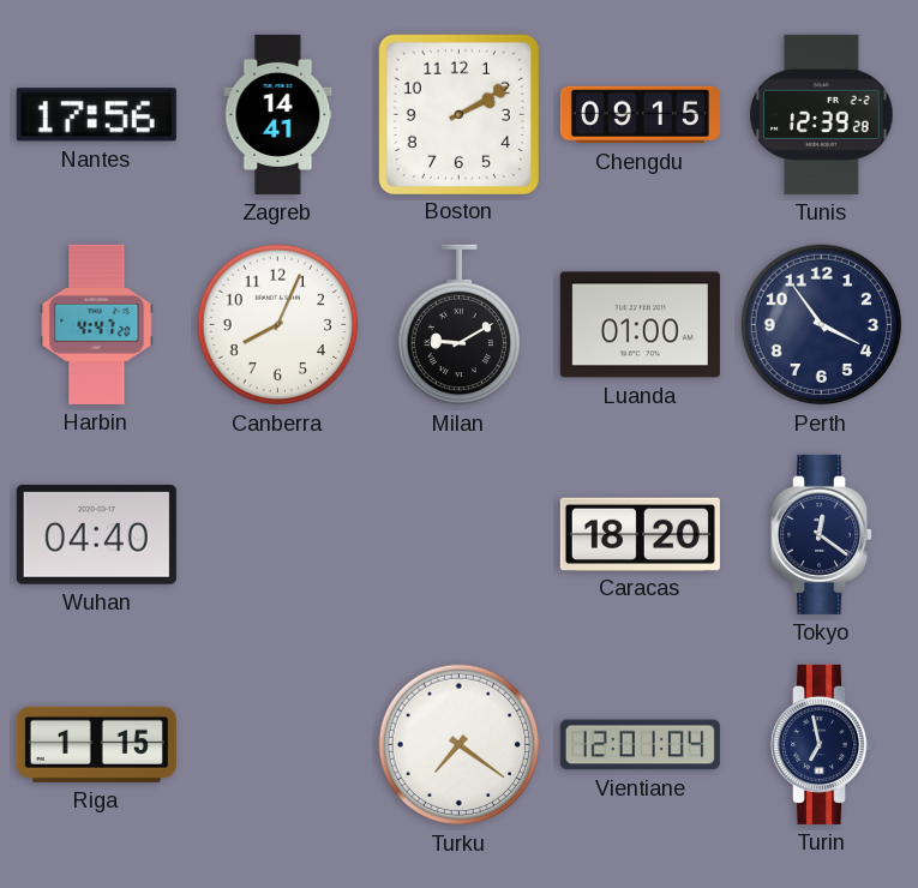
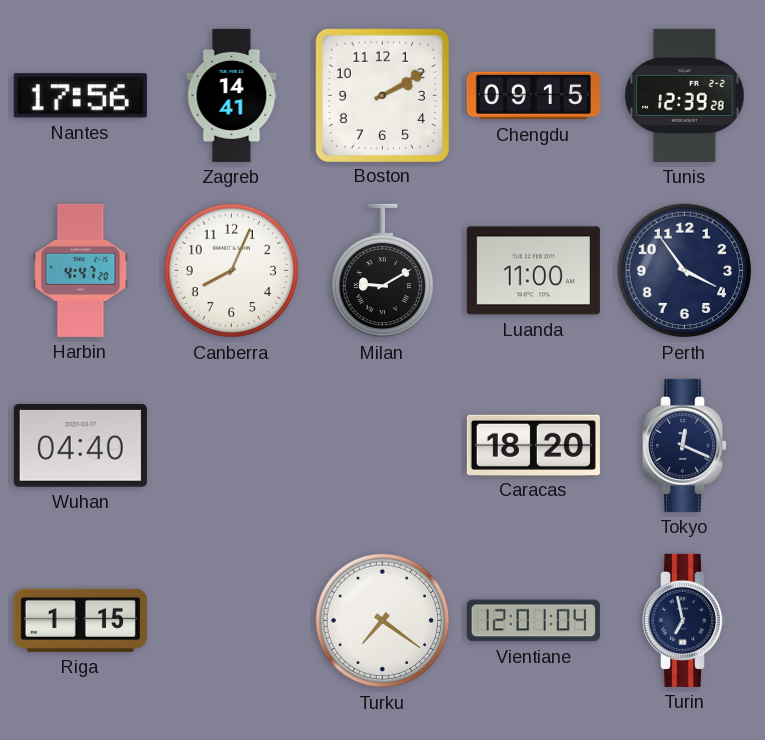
Luanda: 01:00 -> 11:00 (533, 271)
Tokyo: 12:21 -> 12:19 (685, 445)
